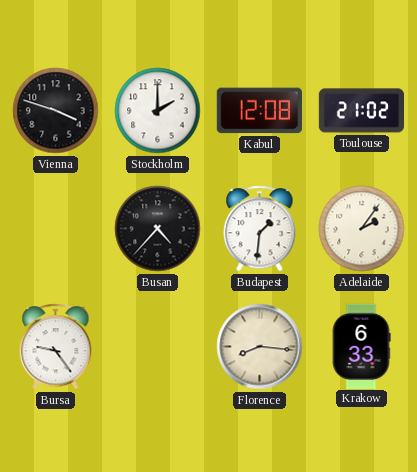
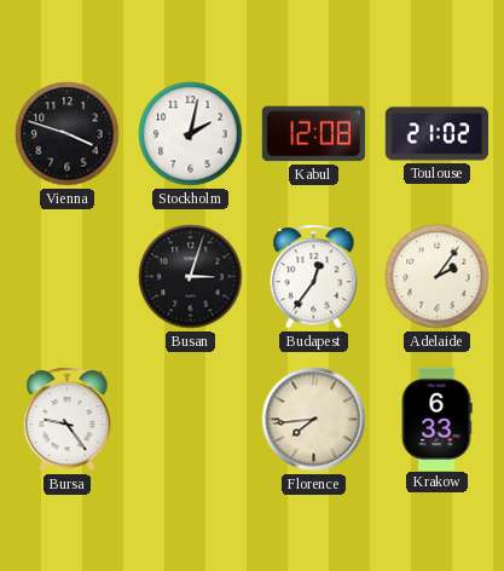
Stockholm: 2:00 -> 2:02 (191, 134)
Busan: 4:37 -> 3:03 (191, 277)
Budapest: 1:31 -> 12:36 (314, 277)
Florence: 8:16 -> 7:44 (314, 420)
